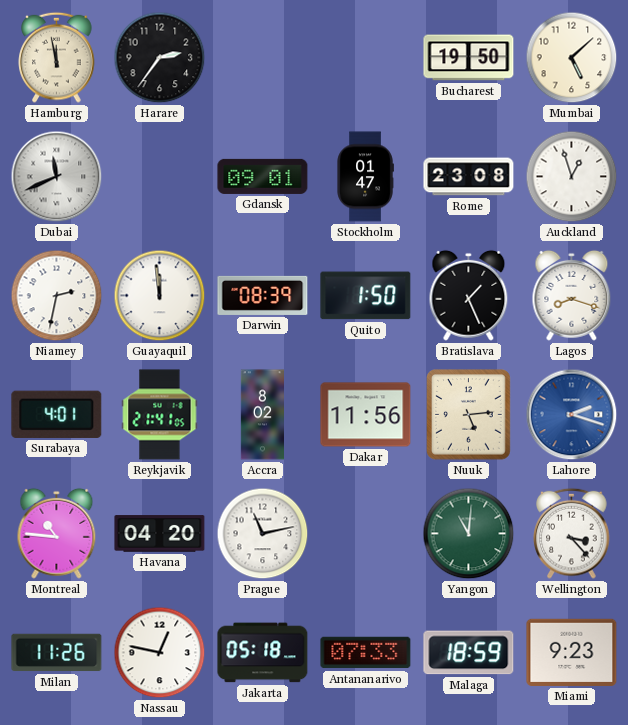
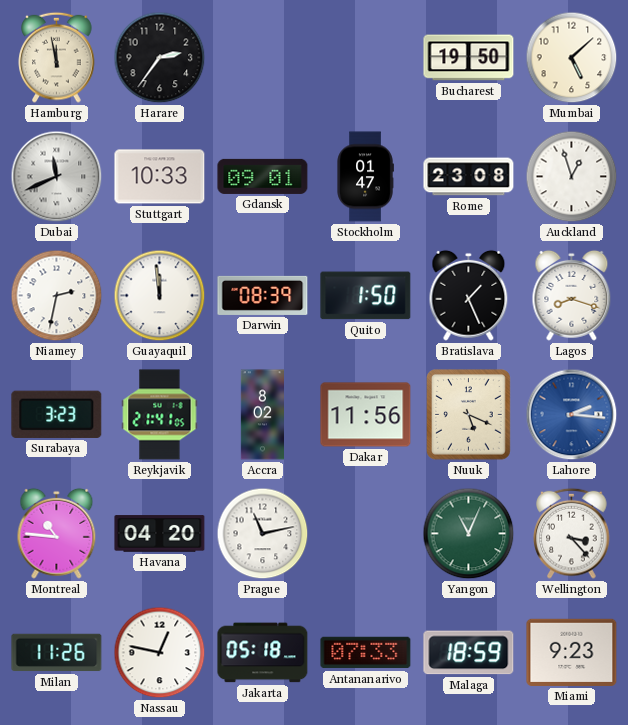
Stuttgart: none -> 10:33 (160, 177)
Surabaya: 4:01 -> 3:23 (57, 414)
Nuuk: 5:14 -> 5:19 (469, 415)
Lahore: 2:18 -> 2:16 (572, 415)
Yangon: 11:01 -> 11:04 (469, 534)
